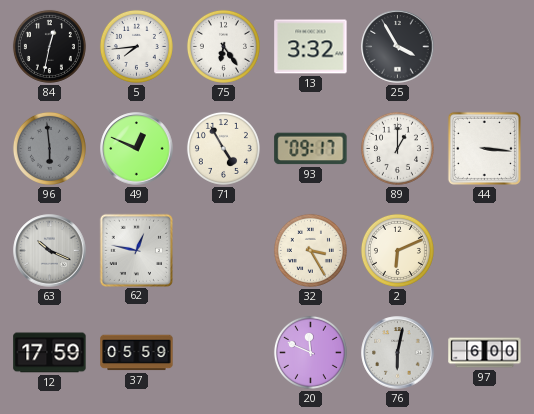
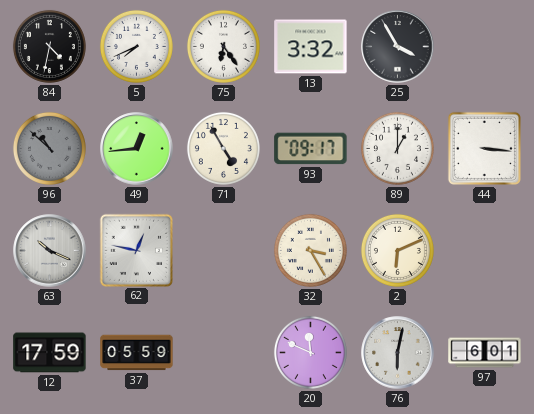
84: 12:32 -> 4:32 (49, 46)
5: 7:44 -> 7:41 (136, 46)
96: 5:59 -> 10:52 (49, 148)
49: 12:49 -> 12:44 (137, 149)
97: 6:00 -> 6:01 (485, 353)
